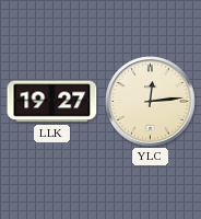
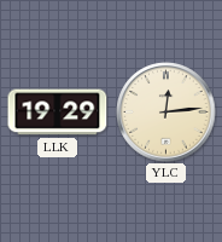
LLK: 19:27 -> 19:29 (58, 113)
